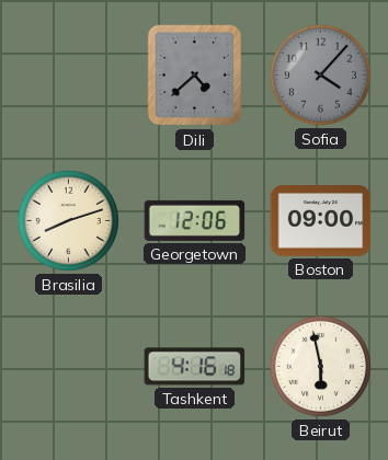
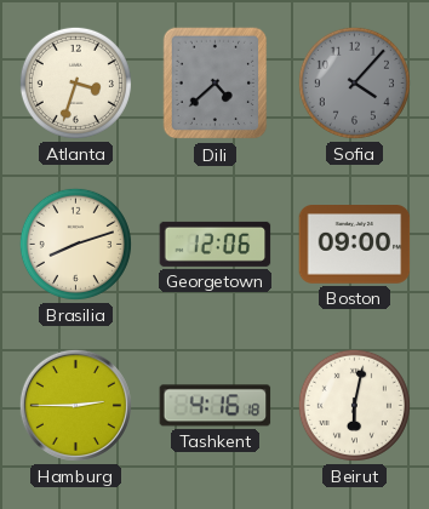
Atlanta: none -> 3:33 (75, 82)
Hamburg: none -> 2:45 (75, 405)
Beirut: 5:58 -> 6:02 (354, 405)
